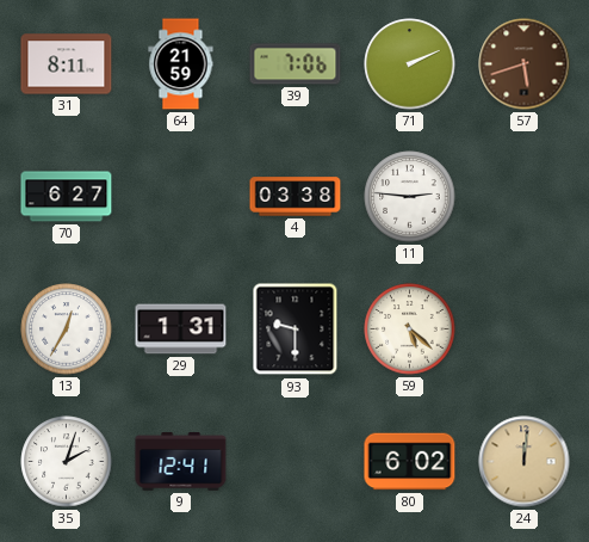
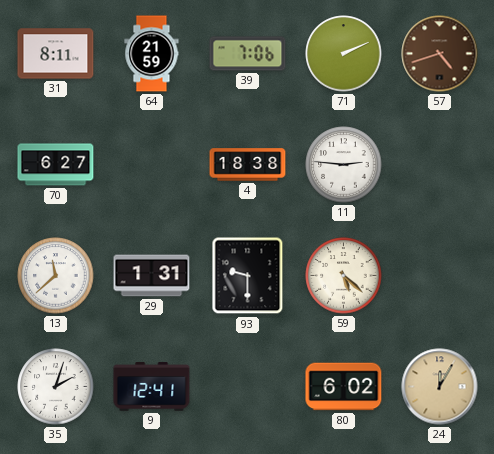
57: 5:42 -> 4:42 (440, 54)
4: 03:38 -> 18:38 (248, 165)
13: 12:35 -> 11:38 (56, 276)
24: 12:01 -> 12:05 (440, 387)
